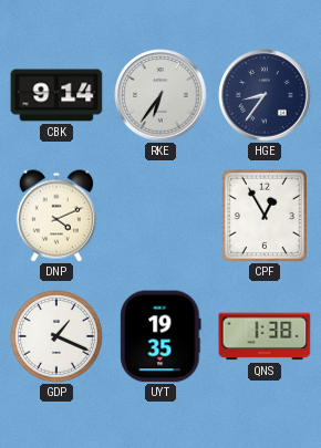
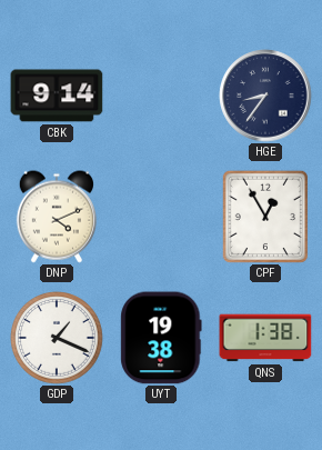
RKE: 6:36 -> none (161, 95)
UYT: 19:35 -> 19:38 (161, 338)
